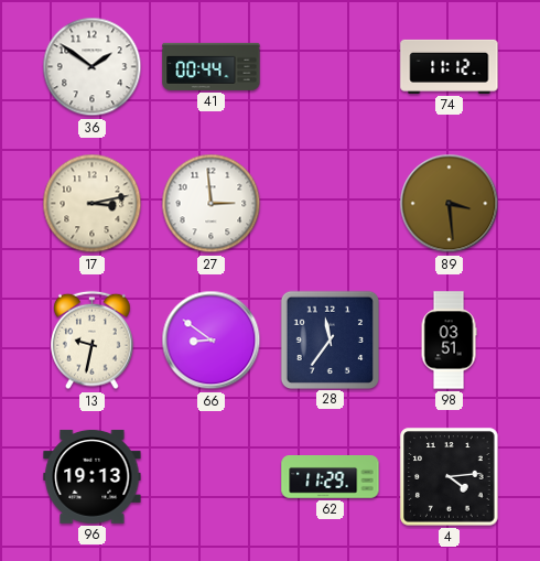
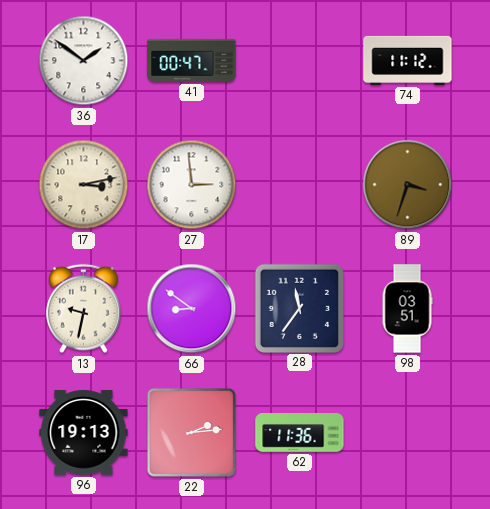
41: 00:44 -> 00:47 (192, 60)
89: 3:29 -> 3:33 (408, 185)
22: none -> 2:14 (191, 432)
62: 11:29 -> 11:36 (300, 433)
4: 4:14 -> none (450, 477)
